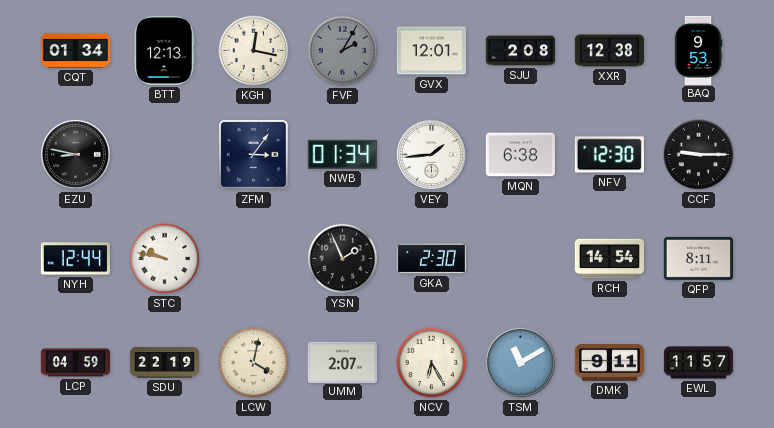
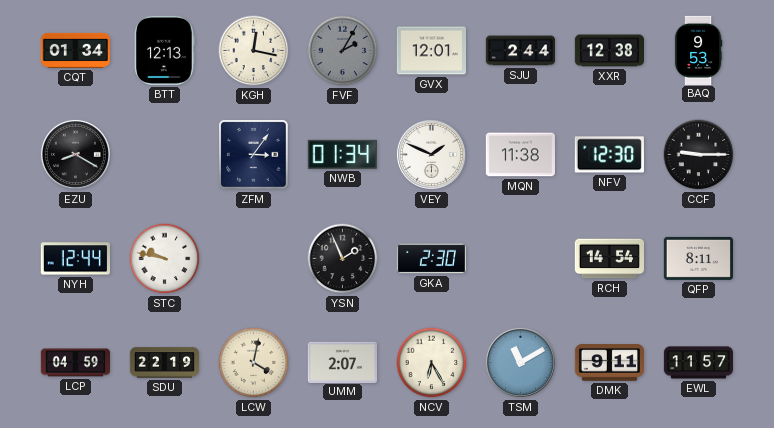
SJU: 2:08 -> 2:44 (520, 51)
EZU: 8:47 -> 8:20 (75, 154)
VEY: 1:44 -> 1:49 (431, 154)
MQN: 6:38 -> 11:38 (520, 155)
